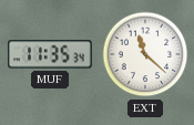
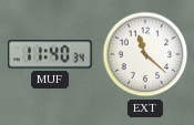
MUF: 11:35 -> 11:40 (51, 54)
